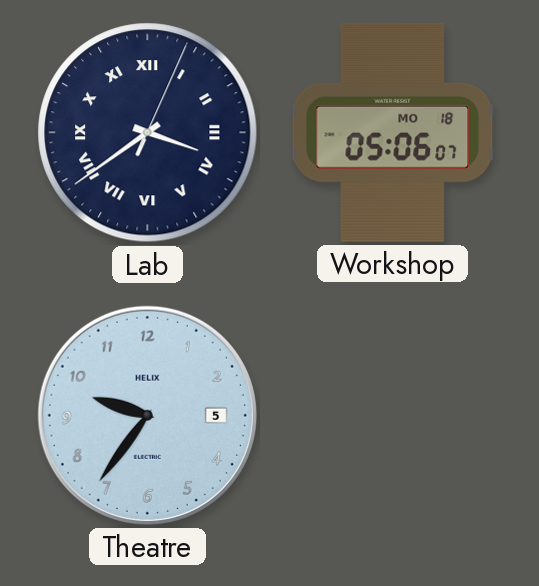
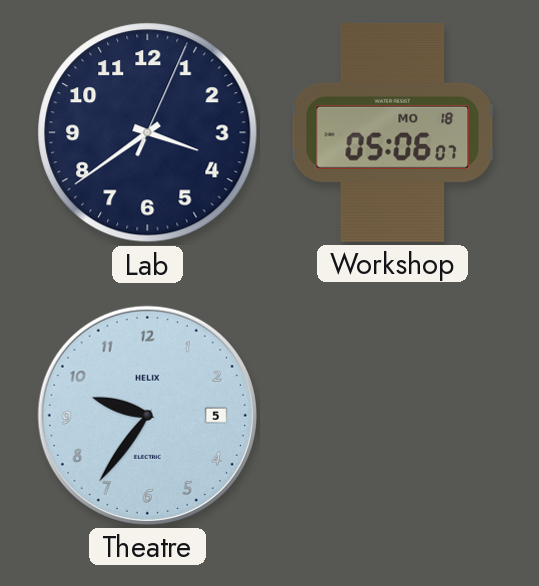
Lab numerals: Roman -> Arabic (148, 133)
